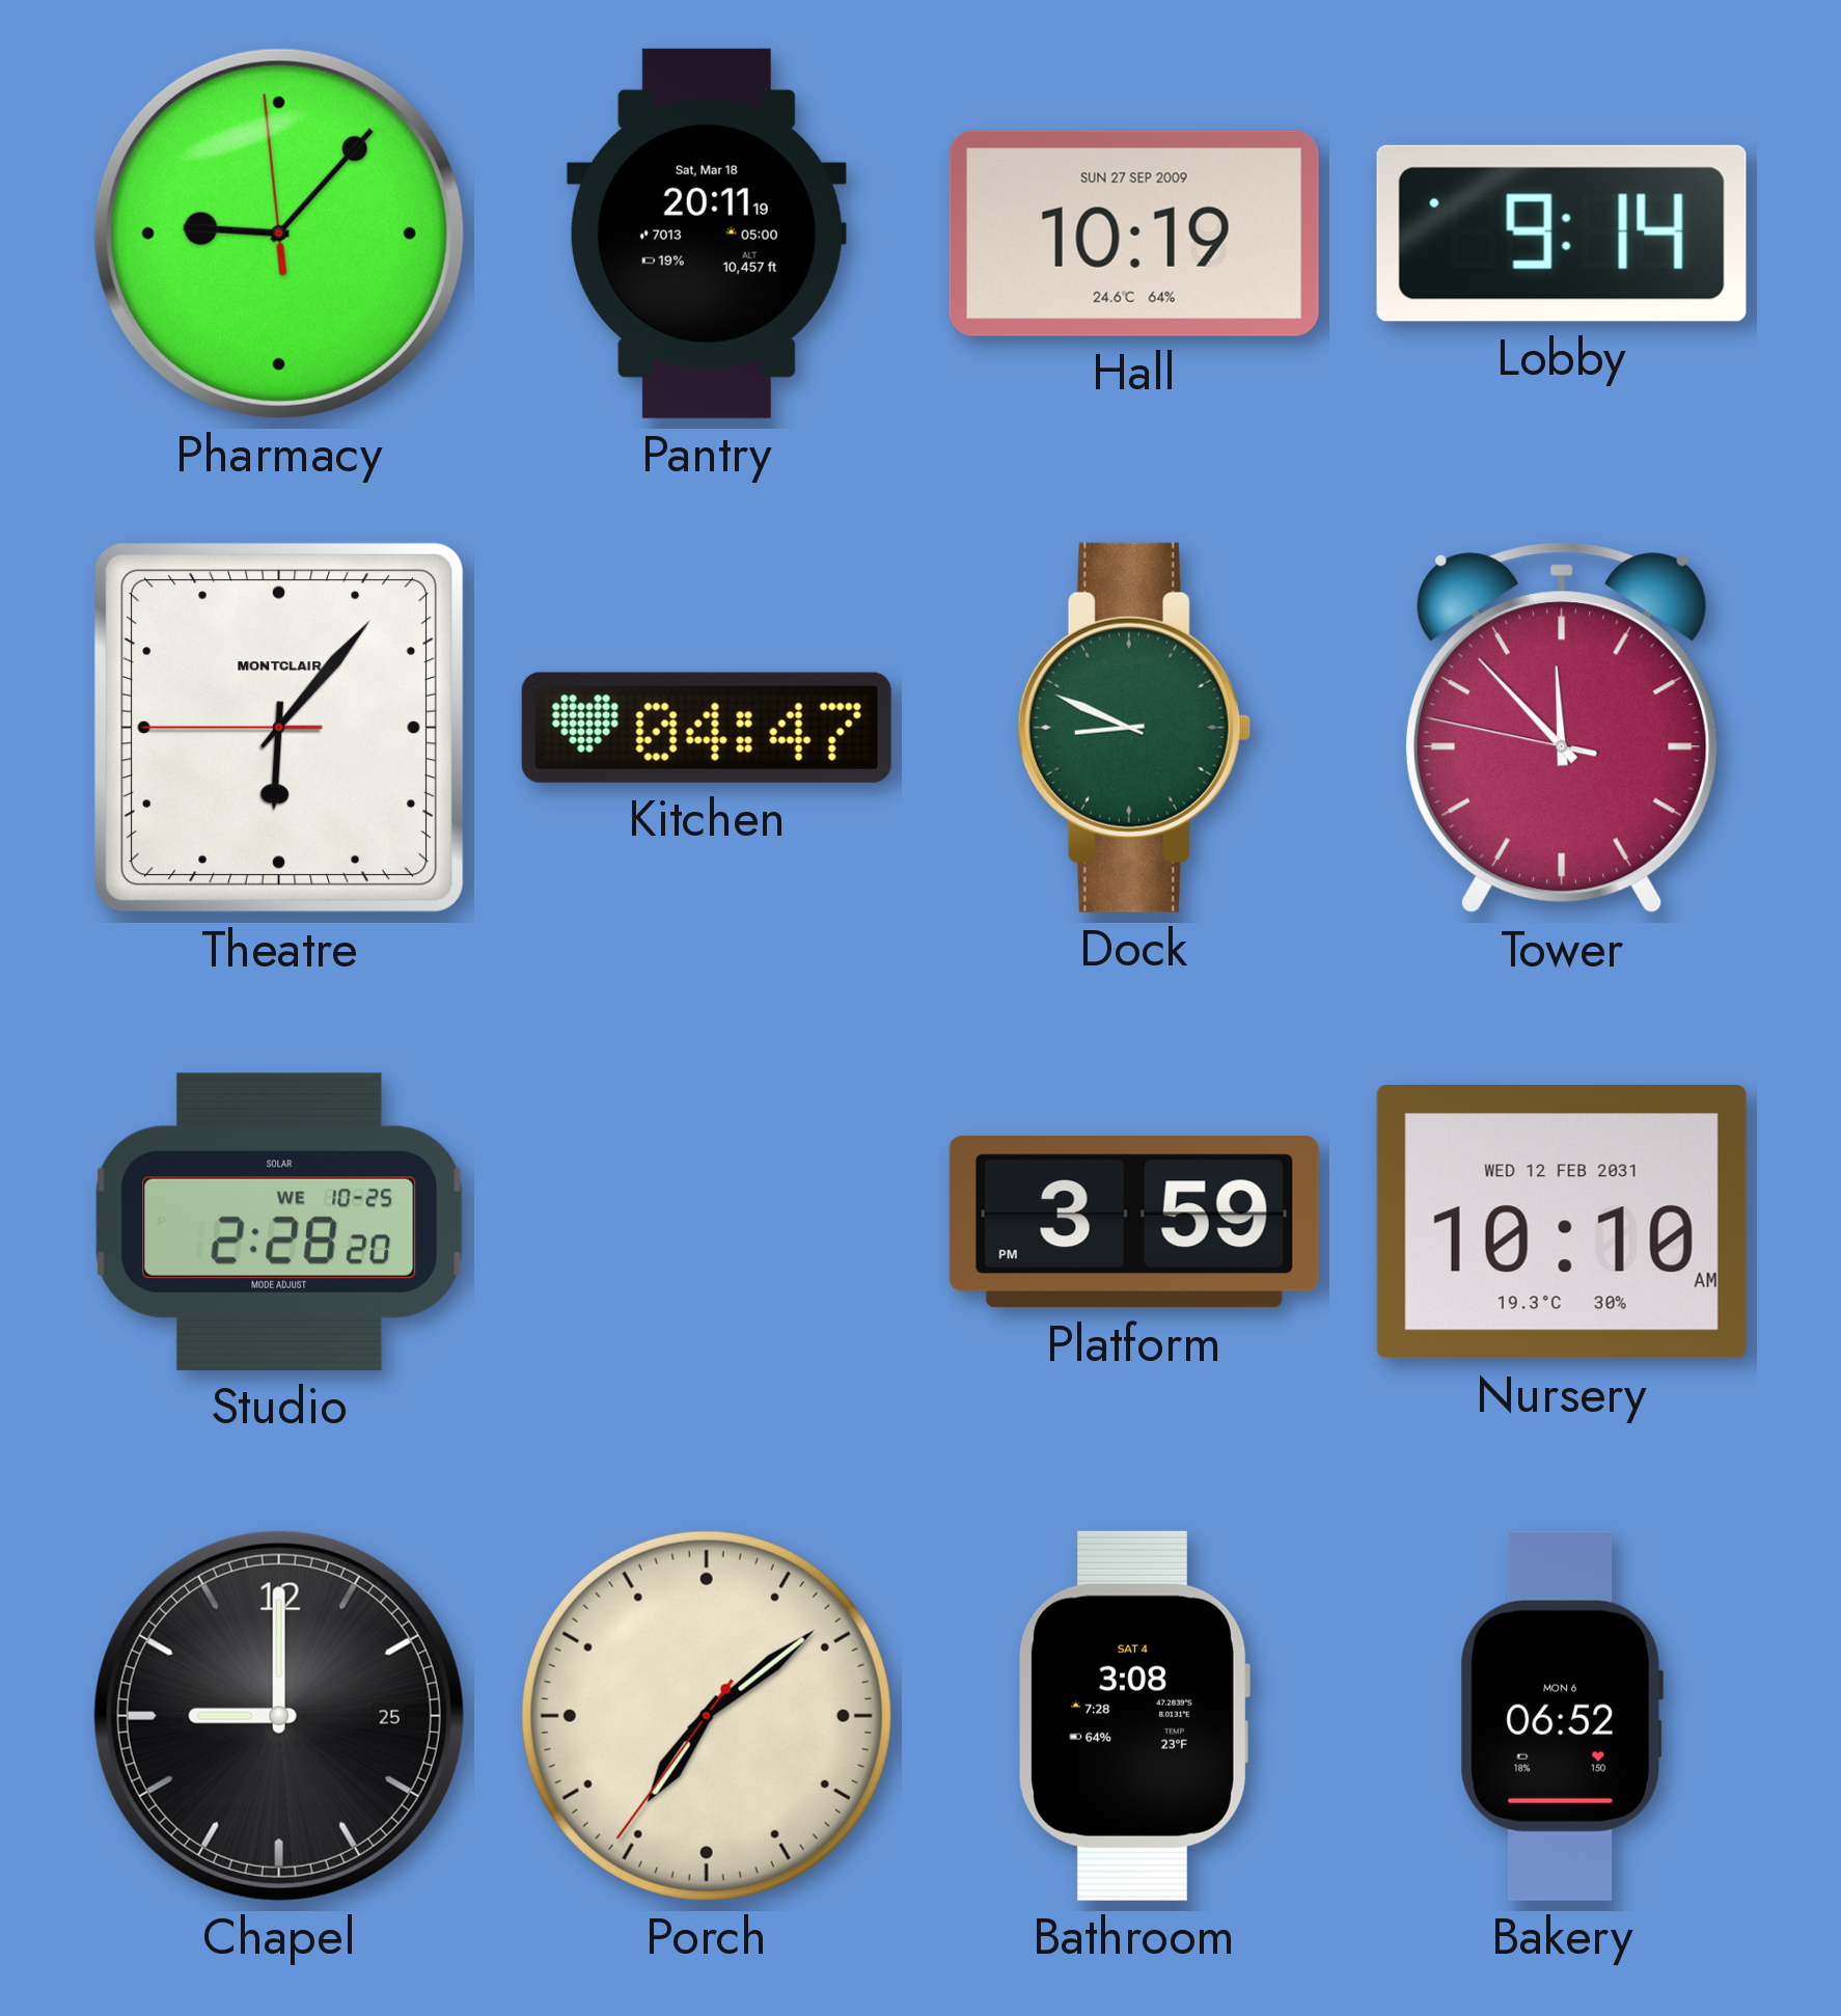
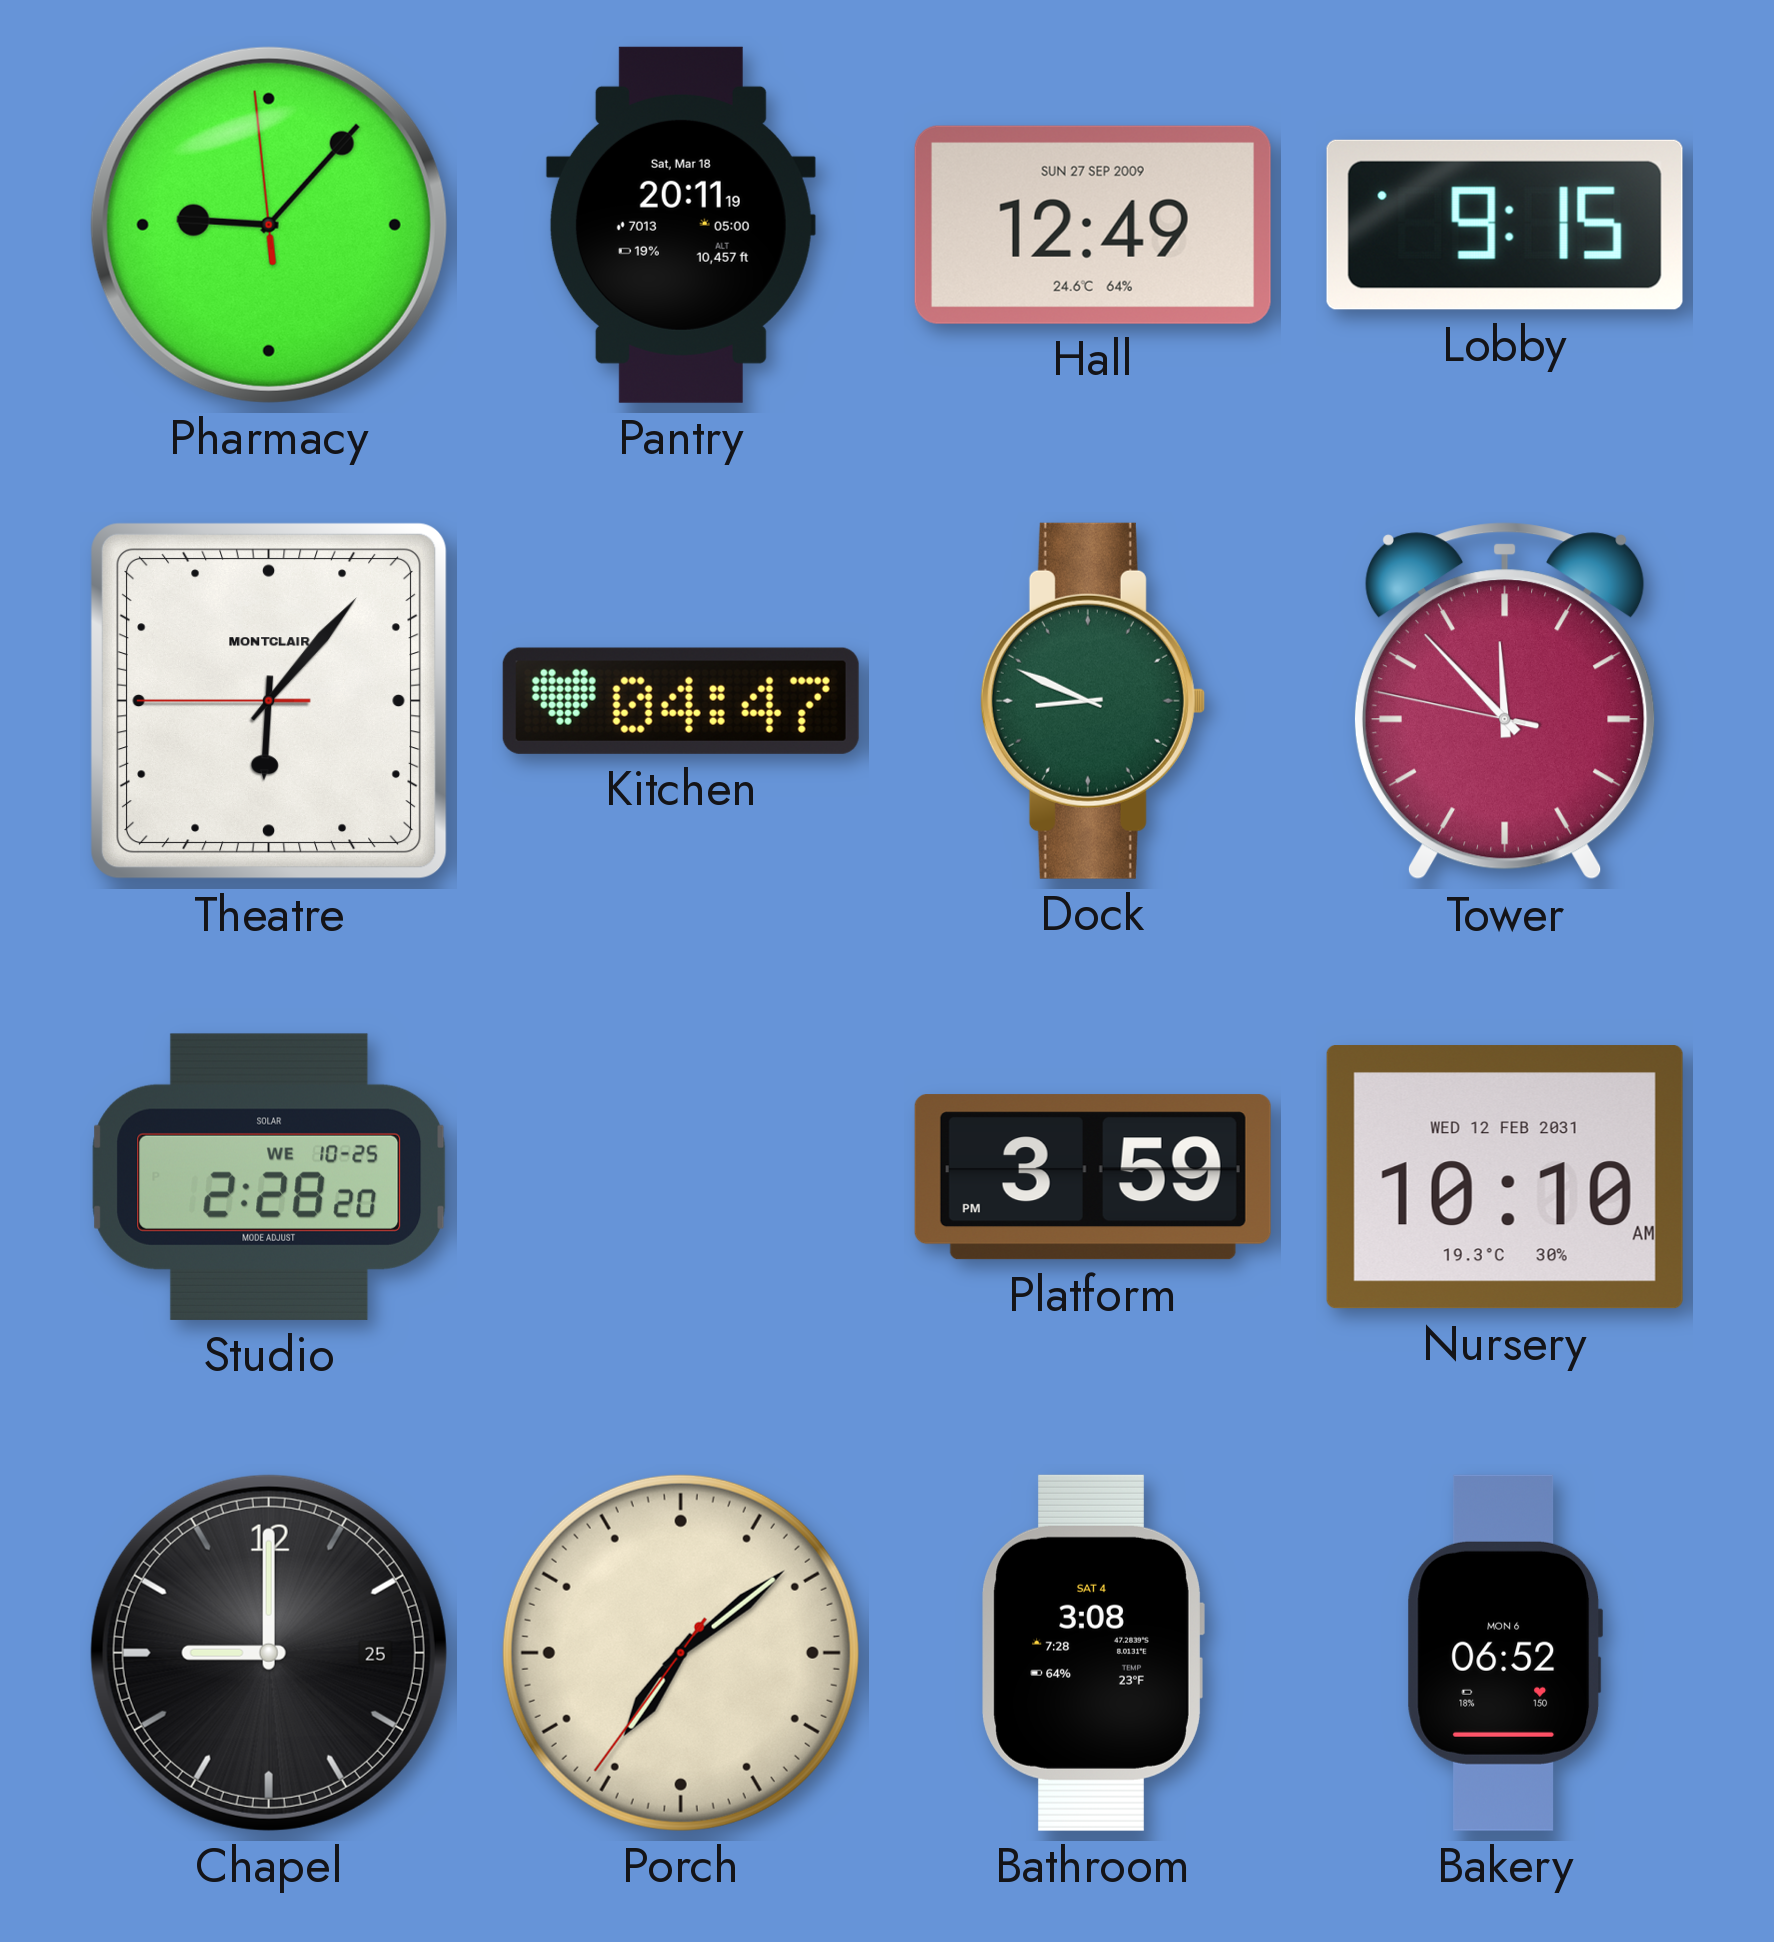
Hall: 10:19 -> 12:49 (1093, 225)
Lobby: 9:14 -> 9:15 (1505, 225)
